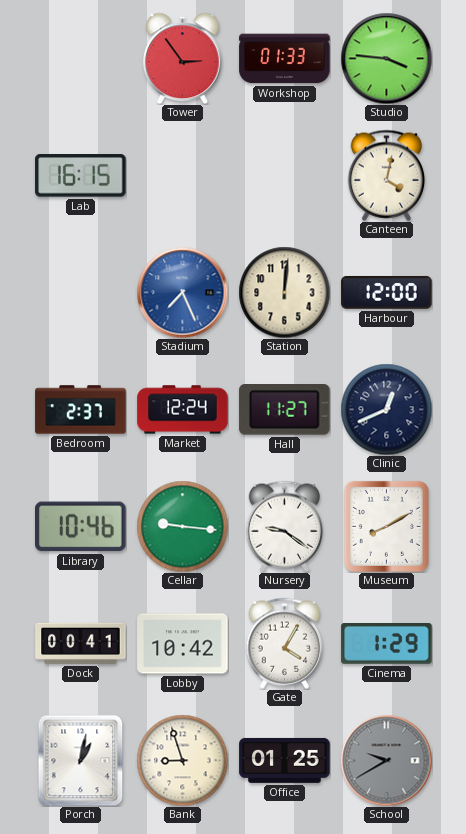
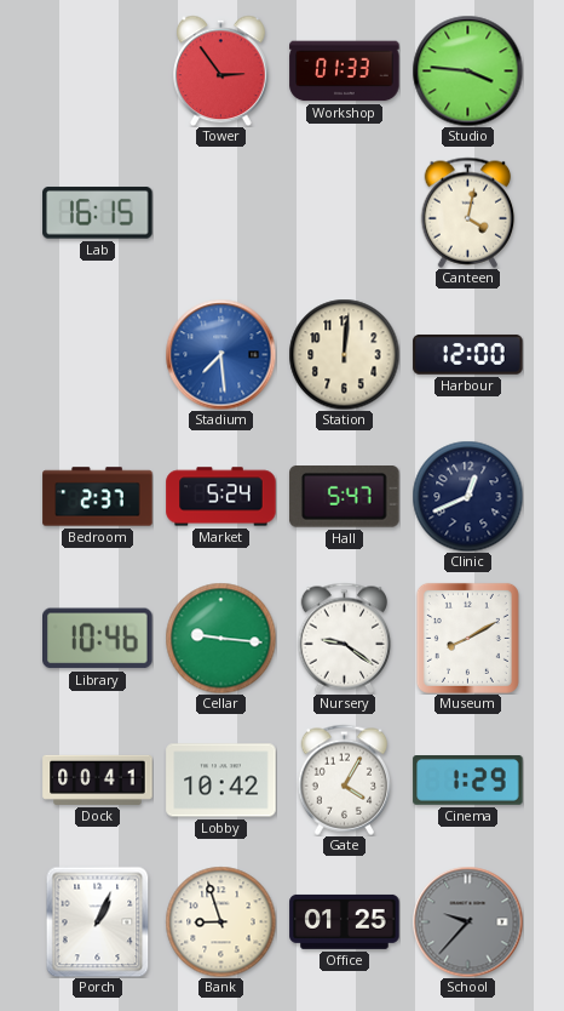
Stadium: 7:26 -> 7:29 (220, 354)
Market: 12:24 -> 5:24 (221, 497)
Hall: 11:27 -> 5:47 (345, 497)
Porch: 1:02 -> 1:04 (98, 921)
School: 9:40 -> 9:37 (467, 921)
